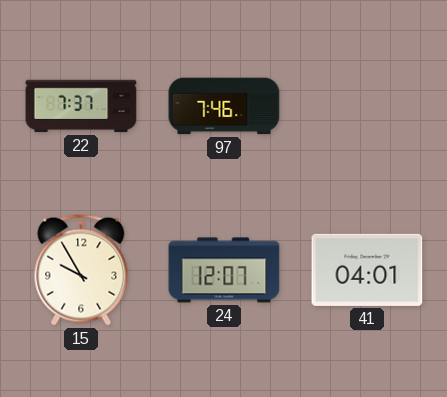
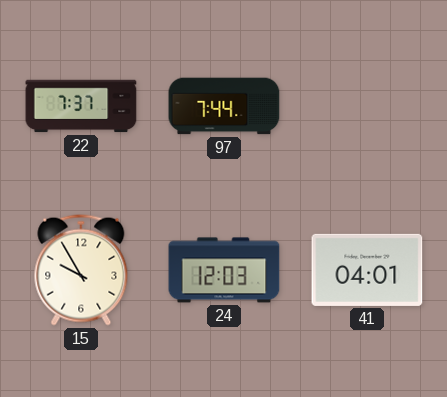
97: 7:46 -> 7:44 (224, 106)
24: 12:07 -> 12:03 (224, 270)
